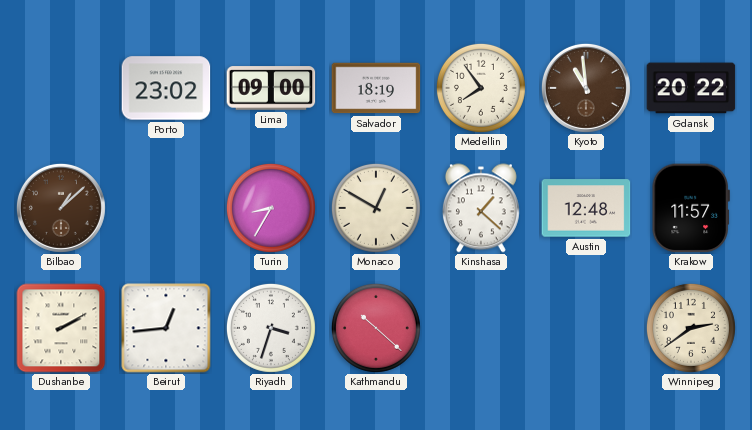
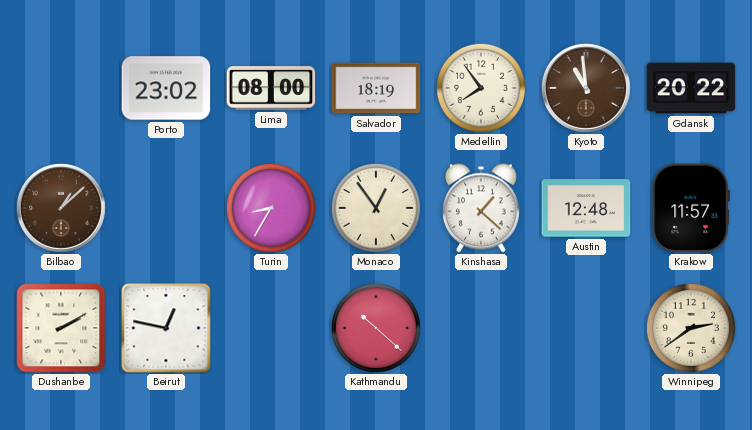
Lima: 09:00 -> 08:00 (271, 88)
Monaco: 12:50 -> 12:54 (376, 208)
Beirut: 12:44 -> 12:47 (166, 328)
Riyadh: 3:33 -> none (271, 328)
